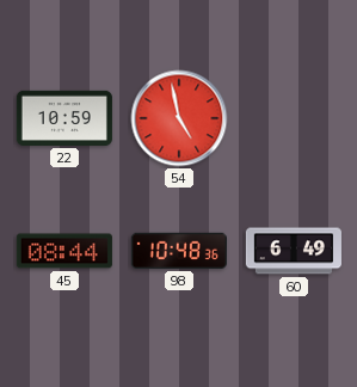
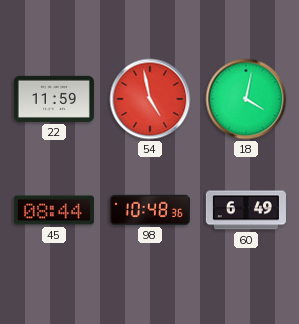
22: 10:59 -> 11:59 (54, 99)
18: none -> 4:02 (246, 99)
